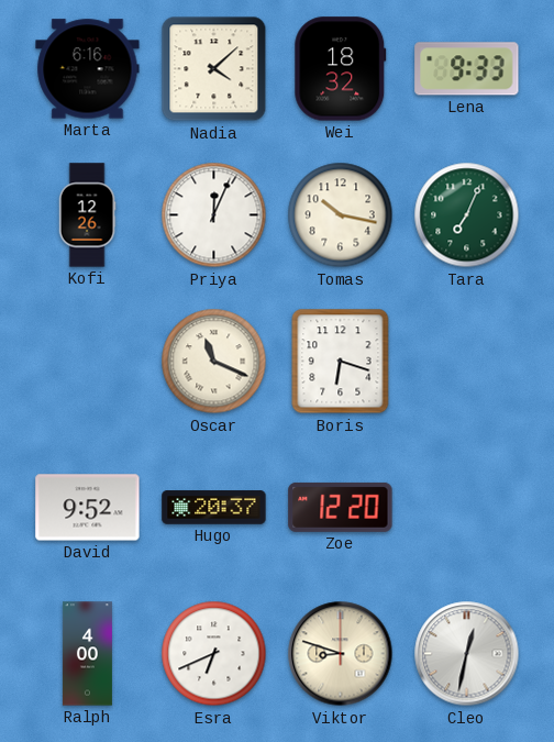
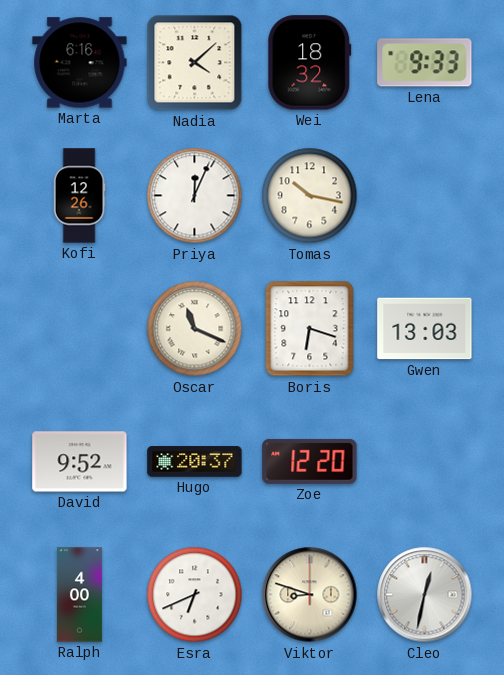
Tara: 7:04 -> none (467, 215)
Gwen: none -> 13:03 (425, 329)
